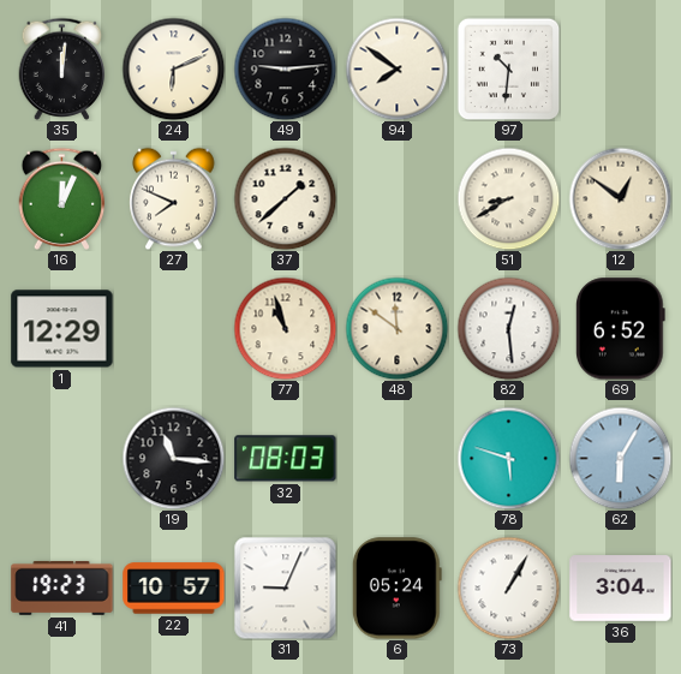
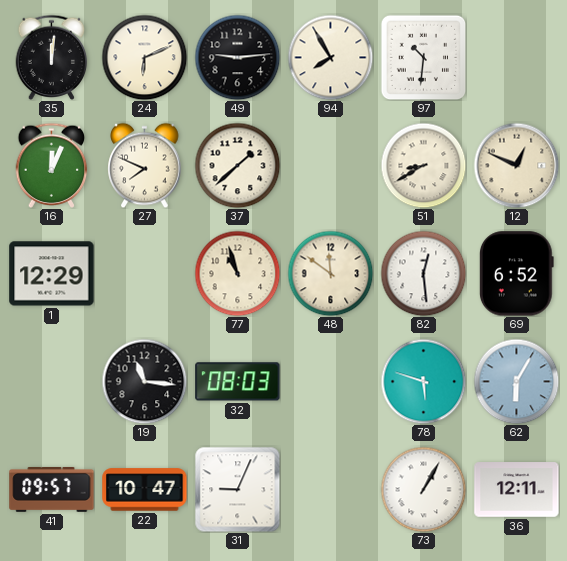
94: 7:51 -> 7:55 (330, 57)
12: 12:51 -> 12:49 (516, 165)
41: 19:23 -> 09:57 (52, 489)
22: 10:57 -> 10:47 (145, 490)
6: 05:24 -> none (396, 589)
36: 3:04 -> 12:11 (517, 490)
